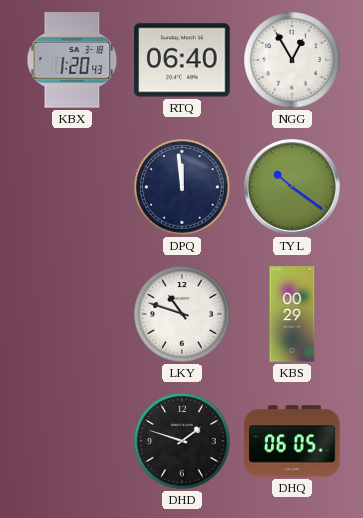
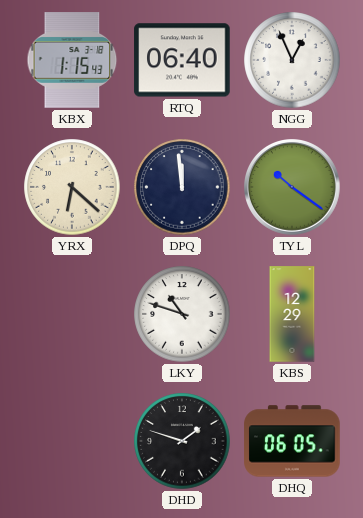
KBX: 1:20 -> 1:15 (72, 60)
NGG: 12:55 -> 12:56 (292, 60)
YRX: none -> 6:22 (72, 187)
KBS: 00:29 -> 12:29 (292, 314)
